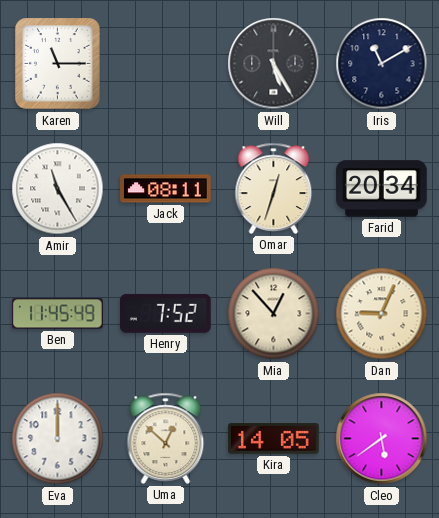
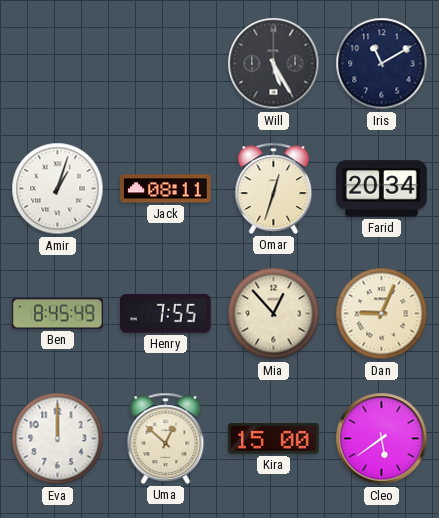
Karen: 11:15 -> none (58, 64)
Amir: 11:25 -> 1:03 (58, 189)
Ben: 11:45 -> 8:45 (58, 314)
Henry: 7:52 -> 7:55 (166, 313)
Kira: 14:05 -> 15:00 (274, 439)
